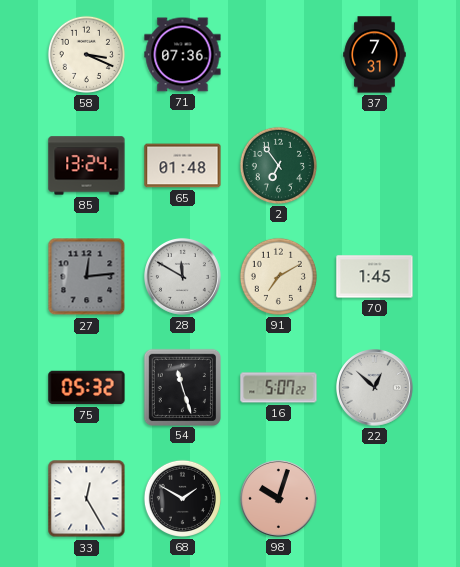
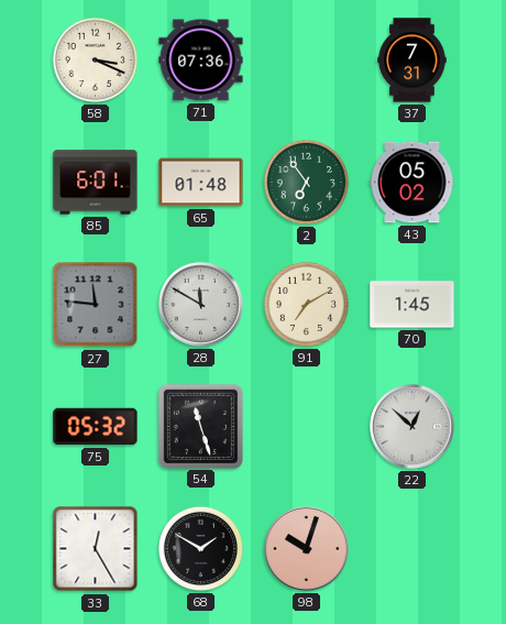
85: 13:24 -> 6:01 (96, 183)
43: none -> 05:02 (413, 183)
27: 12:14 -> 11:46 (96, 305)
16: 5:07 -> none (279, 388)
